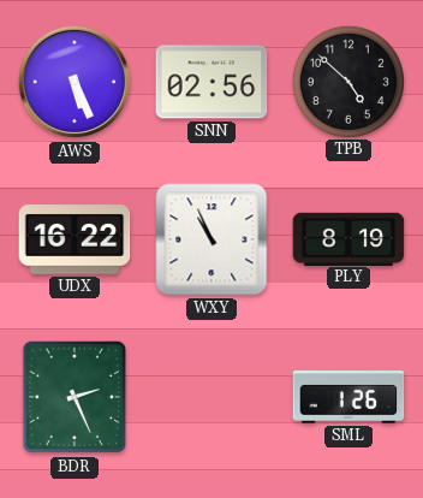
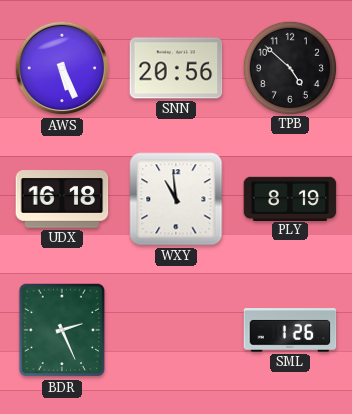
SNN: 02:56 -> 20:56 (176, 68)
UDX: 16:22 -> 16:18 (62, 199)
WXY: 10:56 -> 10:59 (176, 199)
